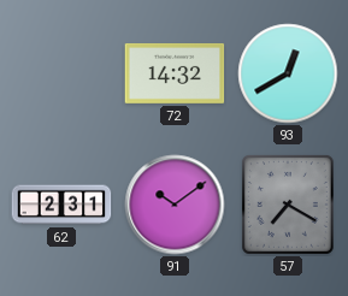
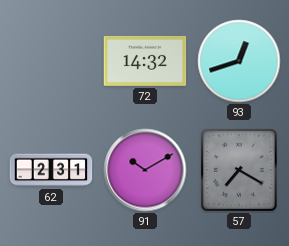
93: 12:40 -> 12:42 (239, 61)
91: 10:09 -> 10:10 (145, 170)
